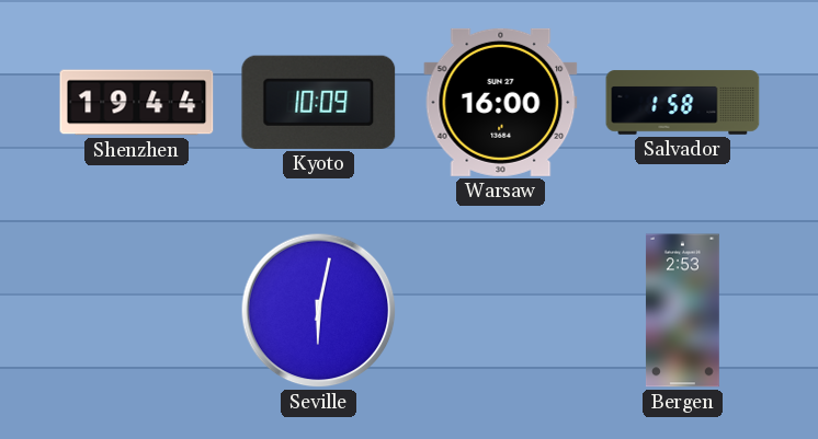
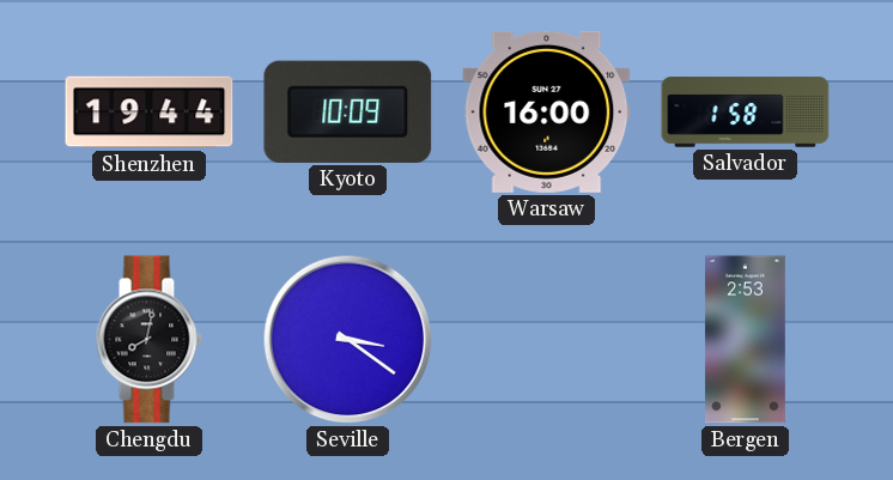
Chengdu: none -> 8:02 (148, 340)
Seville: 6:02 -> 3:21 (348, 340)
